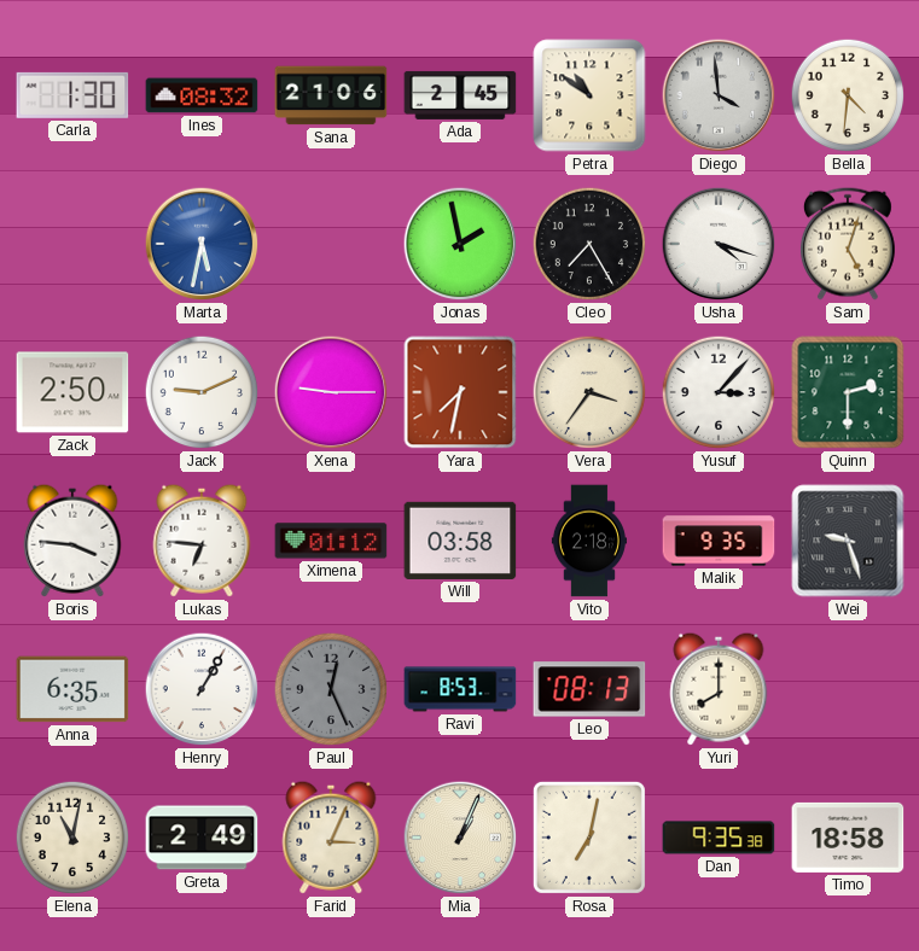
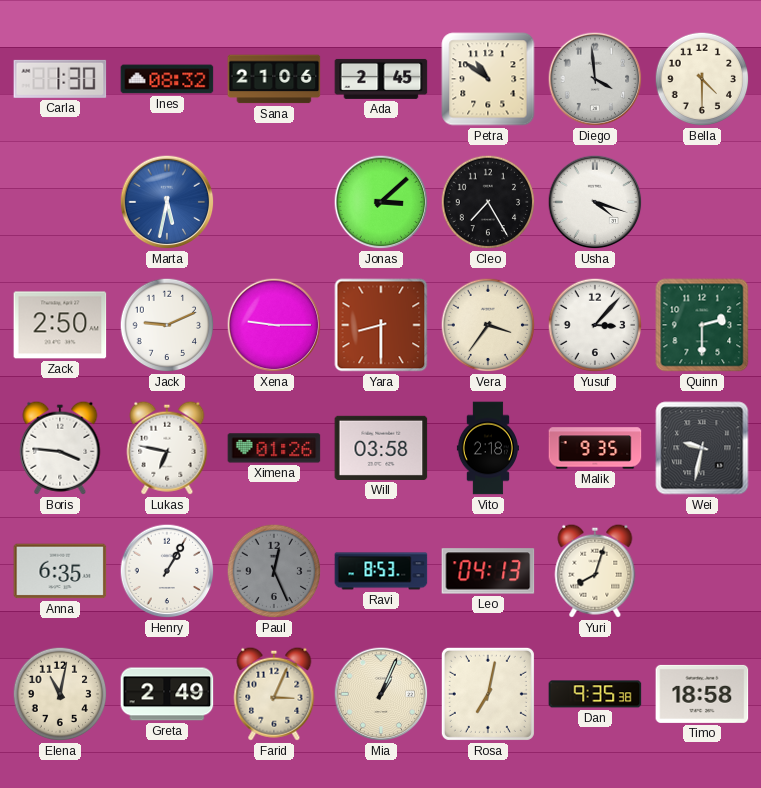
Bella: 4:31 -> 4:30 (702, 79)
Jonas: 1:58 -> 3:08 (381, 202)
Sam: 5:03 -> none (848, 244)
Yara: 7:32 -> 8:30 (381, 325)
Lukas: 6:46 -> 6:47 (167, 448)
Ximena: 01:12 -> 01:26 (274, 448)
Wei: 9:27 -> 9:32 (702, 448)
Leo: 08:13 -> 04:13 (488, 571)
Yuri: 8:00 -> 8:03 (595, 571)
